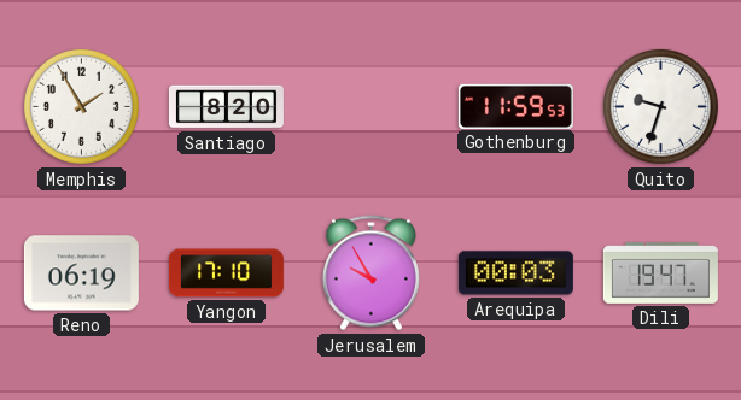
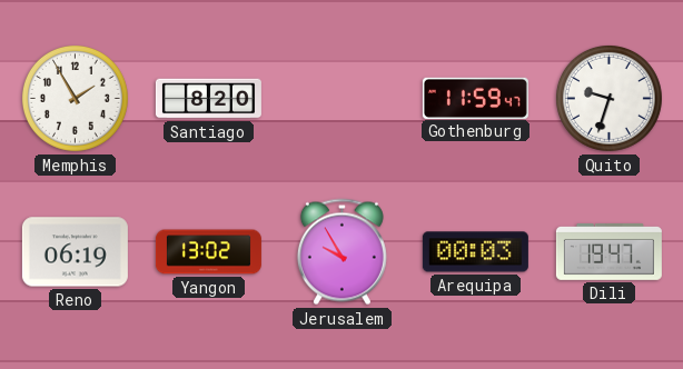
Gothenburg: 11:59:53 -> 11:59:47 (475, 98)
Yangon: 17:10 -> 13:02 (208, 252)
